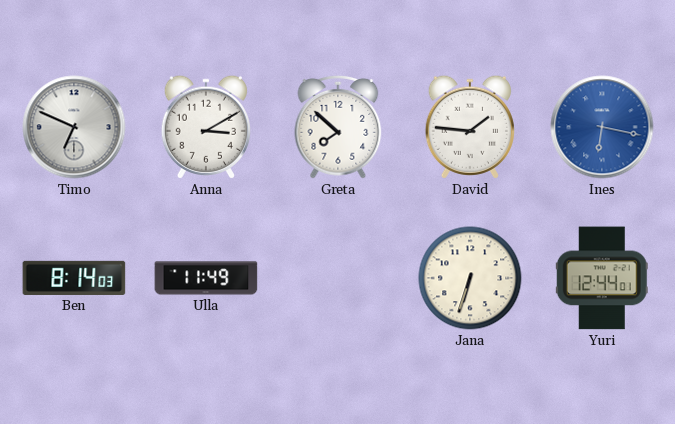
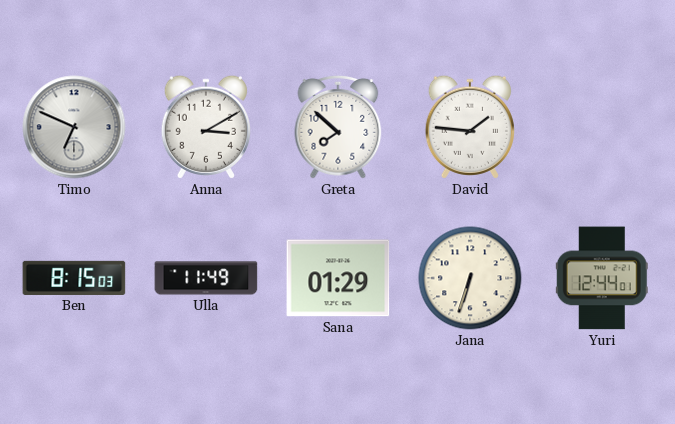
Ines: 6:17 -> none (602, 127)
Ben: 8:14 -> 8:15 (74, 278)
Sana: none -> 01:29 (338, 278)
